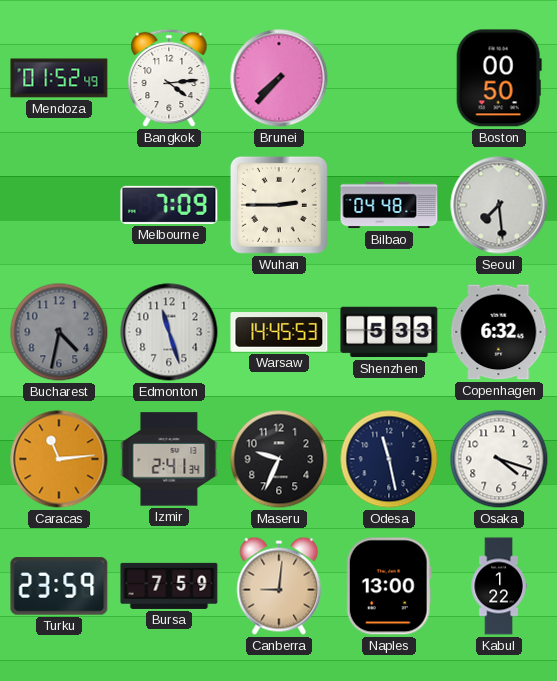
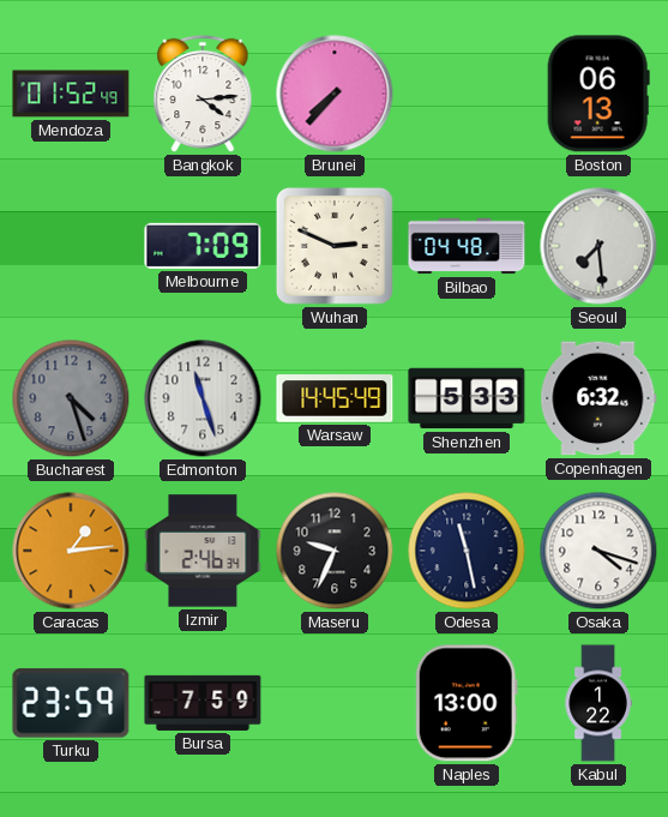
Boston: 00:50 -> 06:13 (598, 94)
Wuhan: 2:45 -> 2:49 (335, 246)
Bucharest: 4:32 -> 4:27 (71, 398)
Warsaw: 14:45:53 -> 14:45:49 (335, 398)
Caracas: 11:14 -> 1:14 (71, 551)
Izmir: 2:41 -> 2:46 (203, 551)
Canberra: 9:01 -> none (279, 586)
